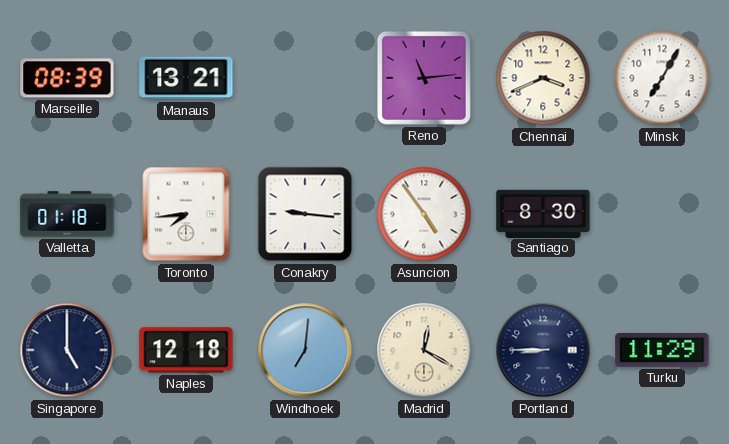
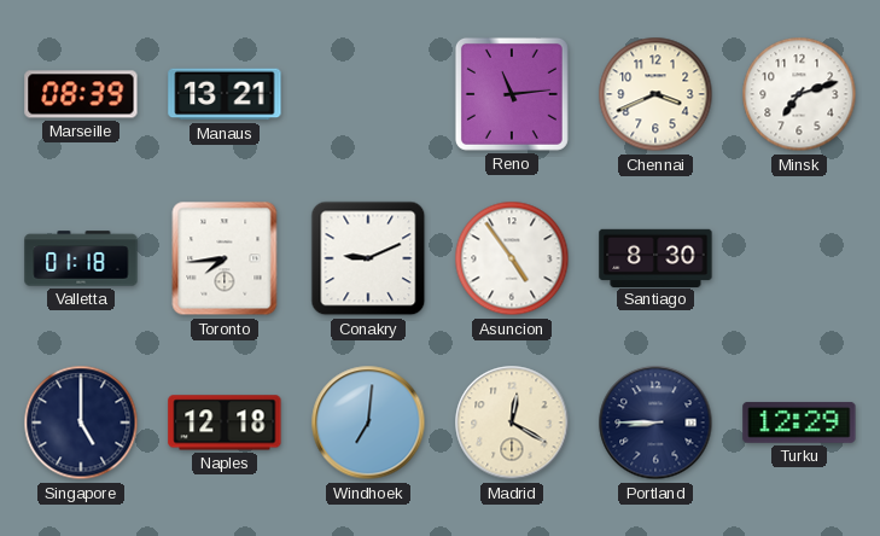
Minsk: 7:05 -> 7:12 (799, 94)
Conakry: 9:16 -> 9:11 (368, 258)
Turku: 11:29 -> 12:29 (799, 423)
